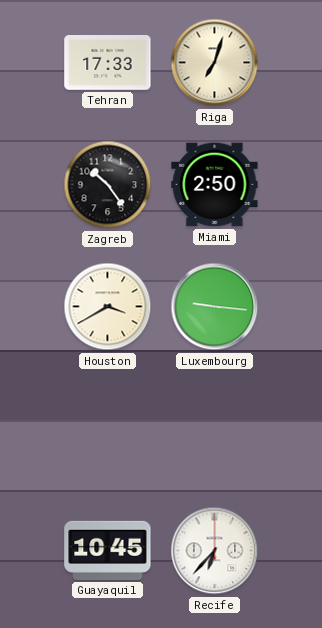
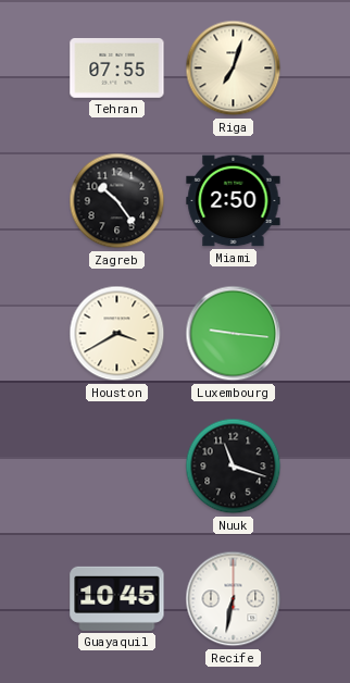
Tehran: 17:33 -> 07:55 (117, 69)
Nuuk: none -> 11:18 (234, 467)
Recife: 6:37 -> 6:32 (234, 599)
